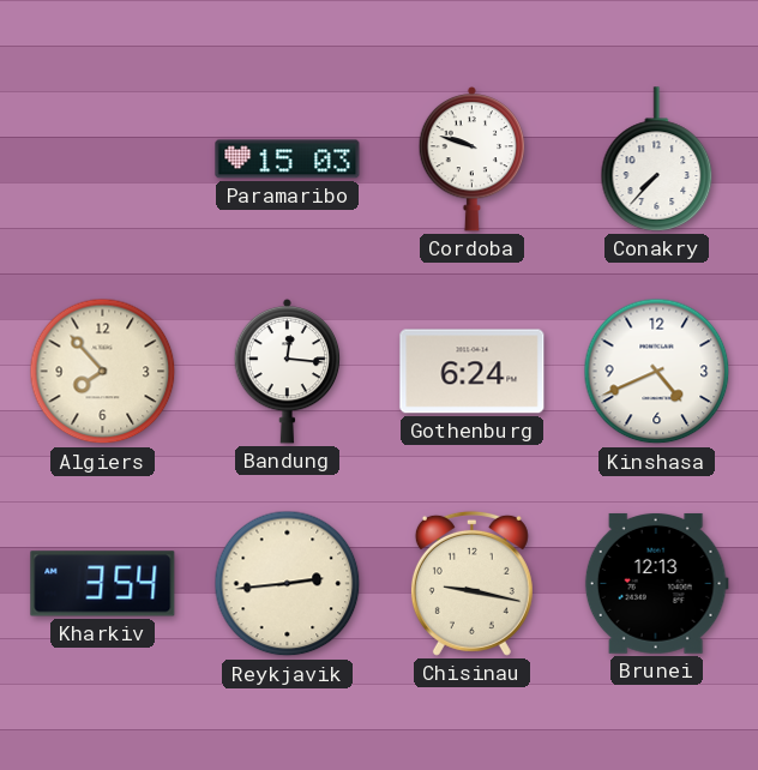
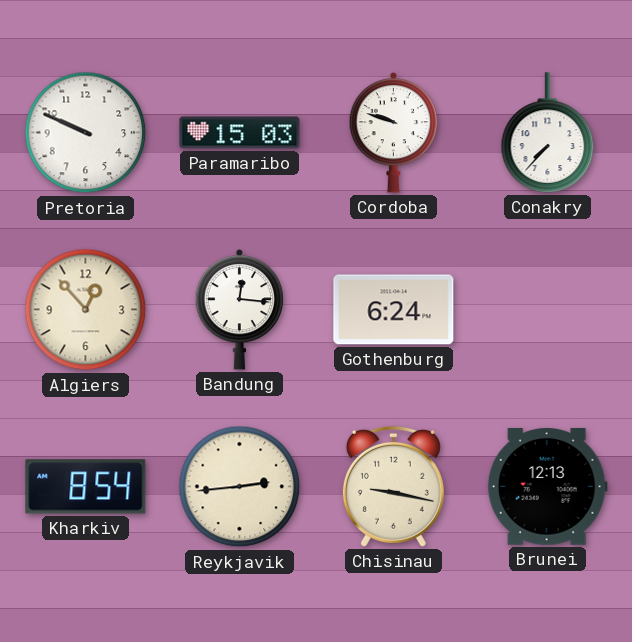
Pretoria: none -> 9:49 (86, 133)
Algiers: 7:53 -> 12:53 (86, 310)
Kinshasa: 4:41 -> none (657, 372)
Kharkiv: 3:54 -> 8:54 (86, 487)
